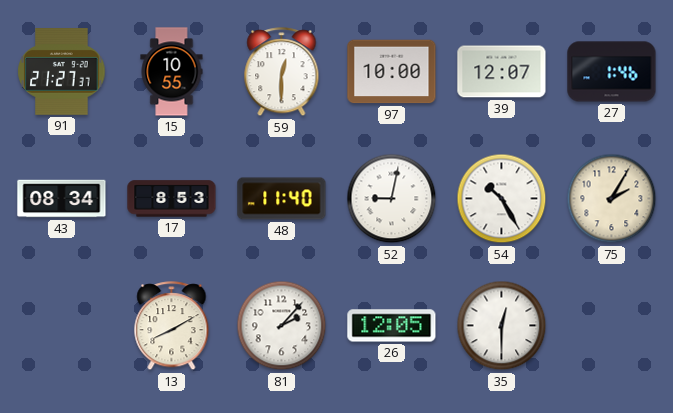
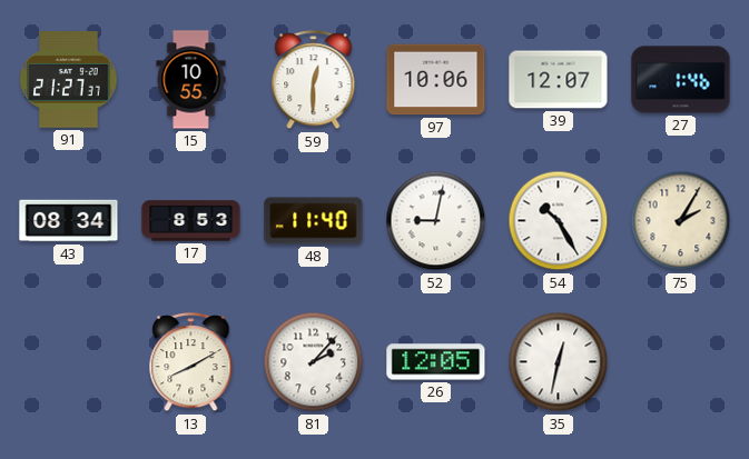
97: 10:00 -> 10:06 (436, 80)
35: 12:30 -> 12:32 (559, 362)
